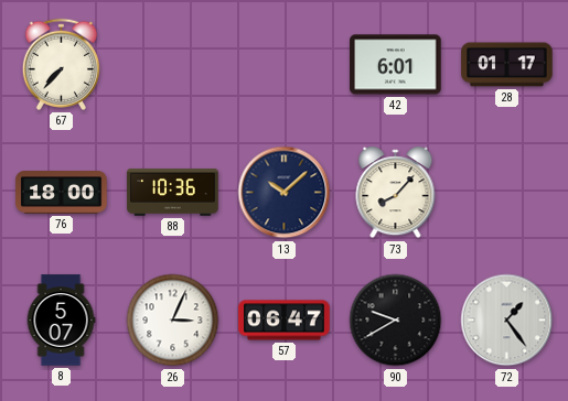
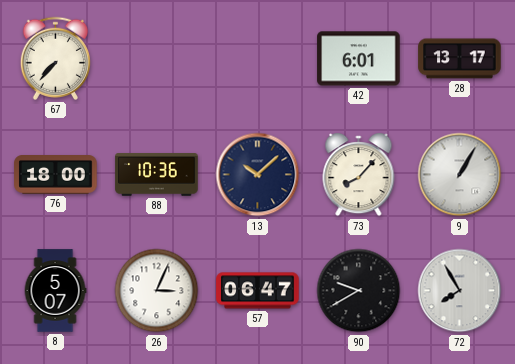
28: 01:17 -> 13:17 (460, 59)
9: none -> 1:05 (460, 175)
72: 1:24 -> 7:55 (460, 291)
